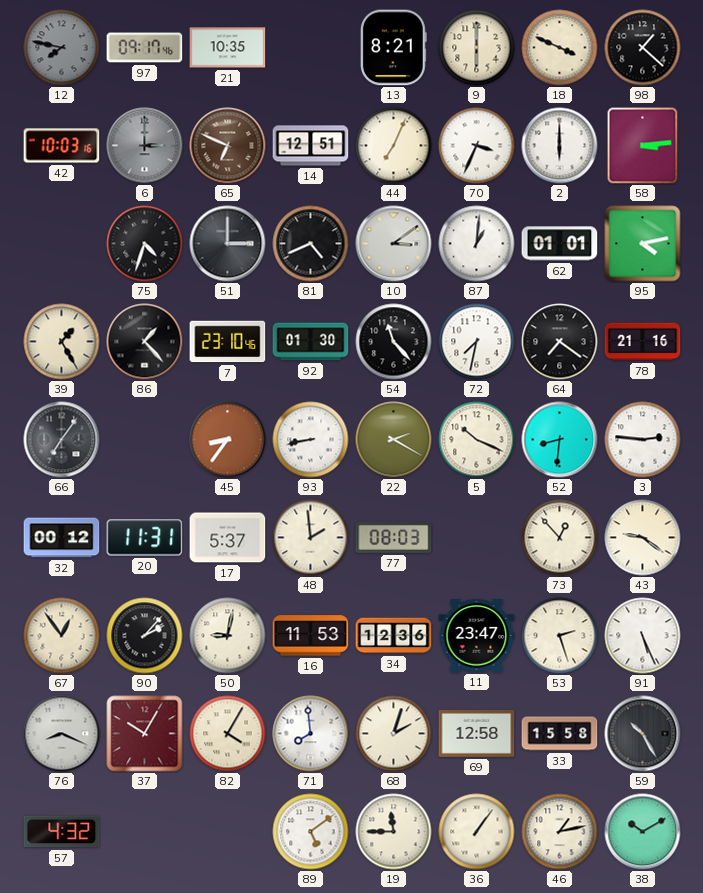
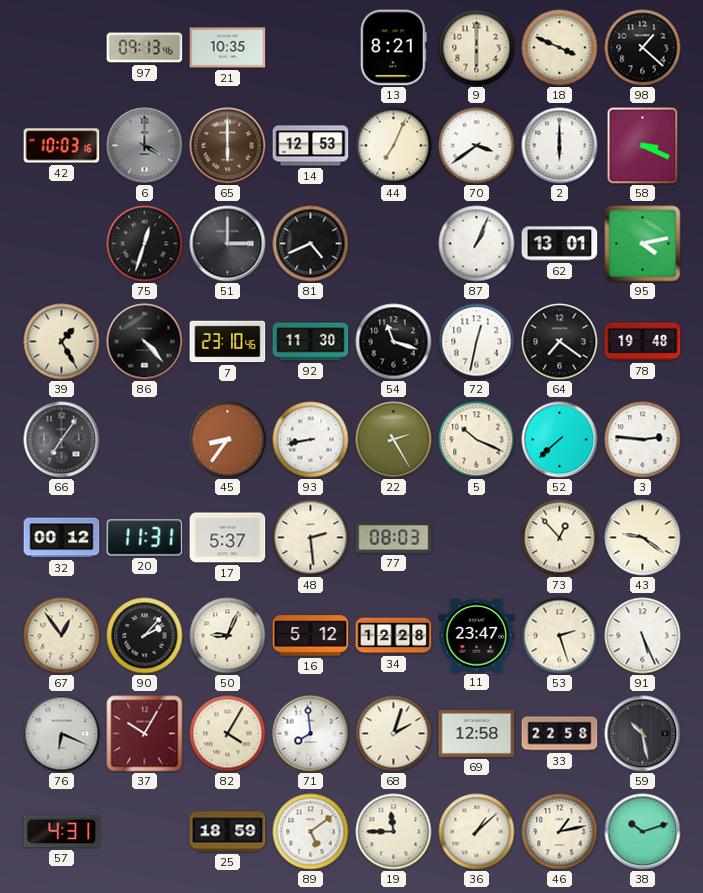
12: 7:47 -> none (62, 48)
97: 09:17 -> 09:13 (145, 48)
6: 3:00 -> 4:00 (145, 146)
65: 6:49 -> 6:00 (228, 146)
14: 12:51 -> 12:53 (311, 146)
70: 3:34 -> 3:39 (477, 146)
58: 3:14 -> 3:19 (643, 146)
75: 4:33 -> 12:33 (145, 244)
10: 3:09 -> none (394, 244)
87: 1:01 -> 1:04 (477, 244)
62: 01:01 -> 13:01 (560, 244)
86: 1:23 -> 4:23 (145, 342)
92: 01:30 -> 11:30 (311, 342)
54: 11:23 -> 11:18 (394, 342)
72: 7:32 -> 12:32 (477, 342)
78: 21:16 -> 19:48 (643, 342)
22: 2:20 -> 2:25 (394, 440)
52: 8:31 -> 7:38 (560, 440)
48: 1:59 -> 2:29 (311, 538)
50: 9:02 -> 9:04 (228, 636)
16: 11:53 -> 5:12 (311, 636)
34: 12:36 -> 12:28 (394, 636)
76: 8:19 -> 6:19 (62, 734)
33: 15:58 -> 22:58 (560, 734)
59: 10:25 -> 10:28 (643, 734)
57: 4:32 -> 4:31 (62, 832)
25: none -> 18:59 (228, 832)
36: 1:06 -> 1:08 (477, 832)
38: 10:10 -> 10:12 (643, 832)
